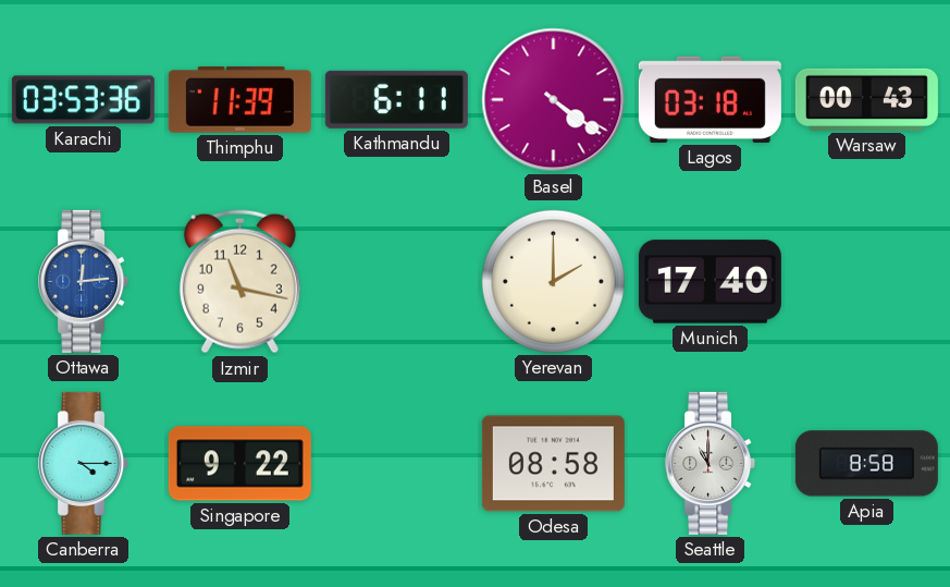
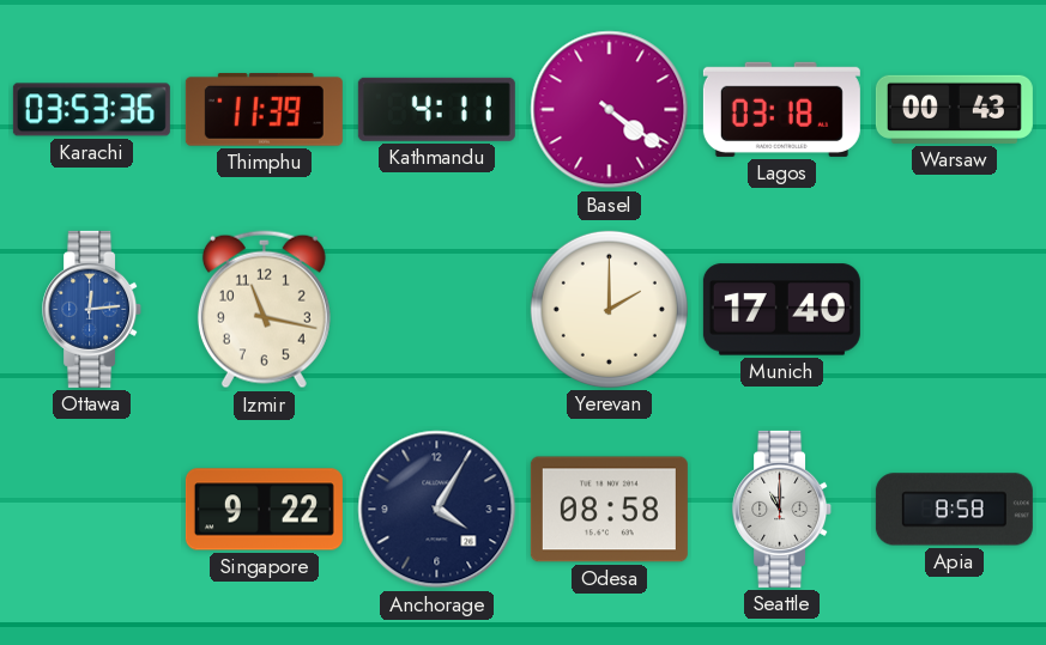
Kathmandu: 6:11 -> 4:11 (436, 109)
Canberra: 4:15 -> none (84, 463)
Anchorage: none -> 4:05 (437, 510)
